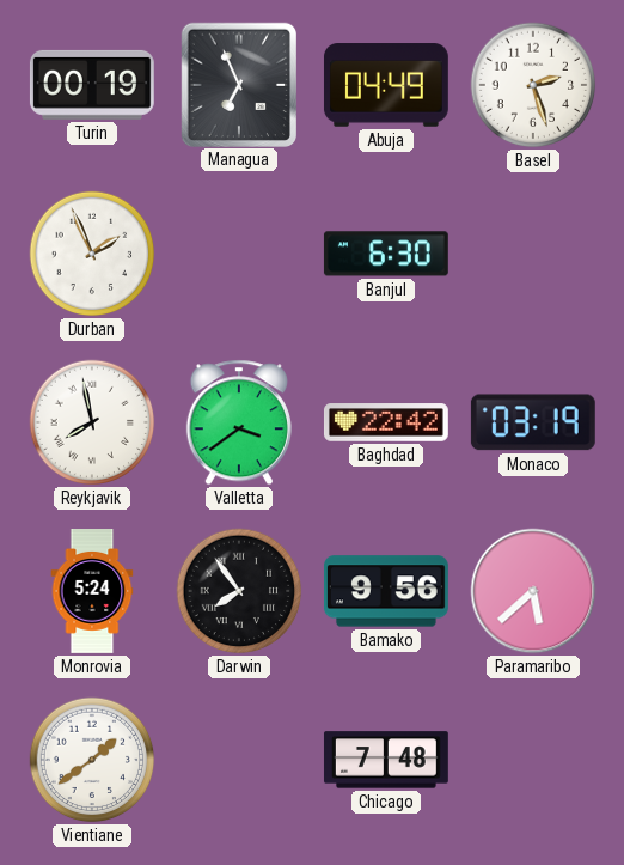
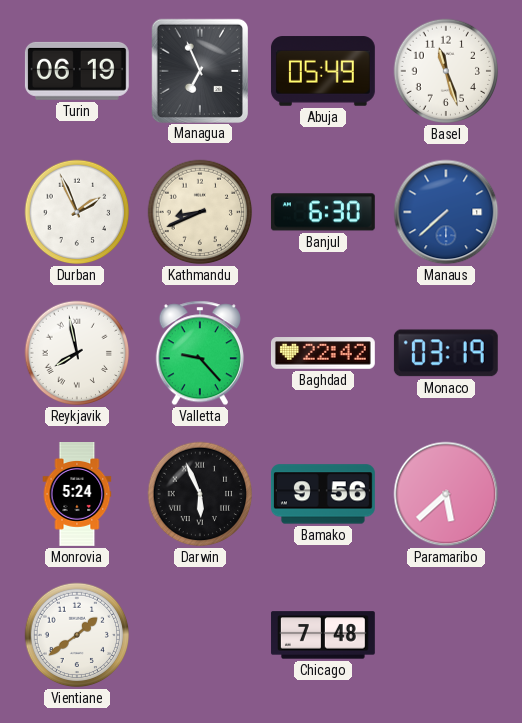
Turin: 00:19 -> 06:19 (77, 71)
Abuja: 04:49 -> 05:49 (323, 71)
Basel: 2:27 -> 11:27 (446, 71)
Kathmandu: none -> 8:41 (200, 212)
Manaus: none -> 7:38 (446, 212)
Valletta: 3:39 -> 9:23 (200, 353)
Darwin: 7:54 -> 5:56 (200, 494)
